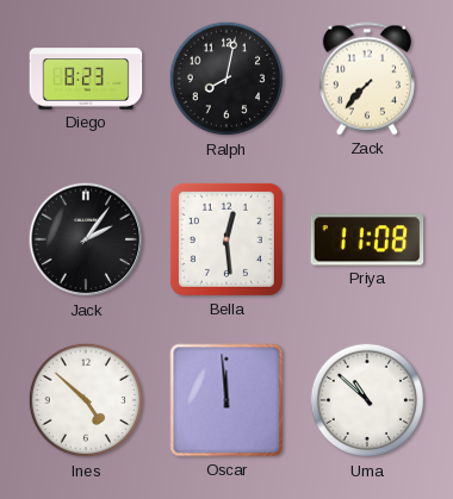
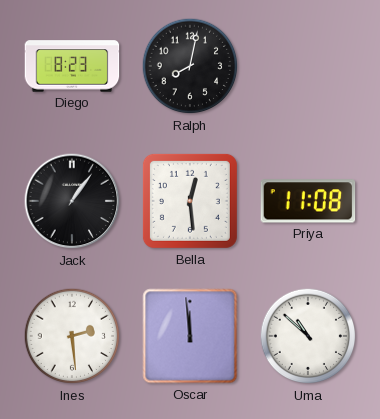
Zack: 7:37 -> none (367, 79)
Jack: 2:06 -> 1:06 (72, 201)
Ines: 4:52 -> 2:29 (72, 336)
